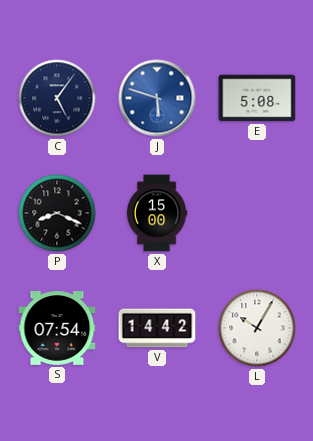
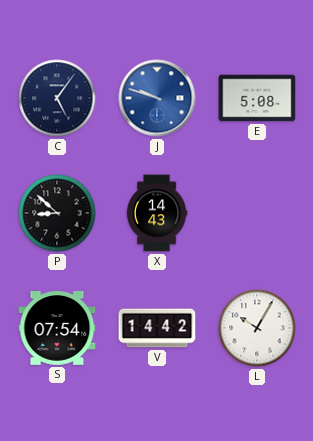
J: 5:48 -> 9:48 (157, 98)
P: 8:19 -> 8:52 (57, 213)
X: 15:00 -> 14:43 (157, 213)
